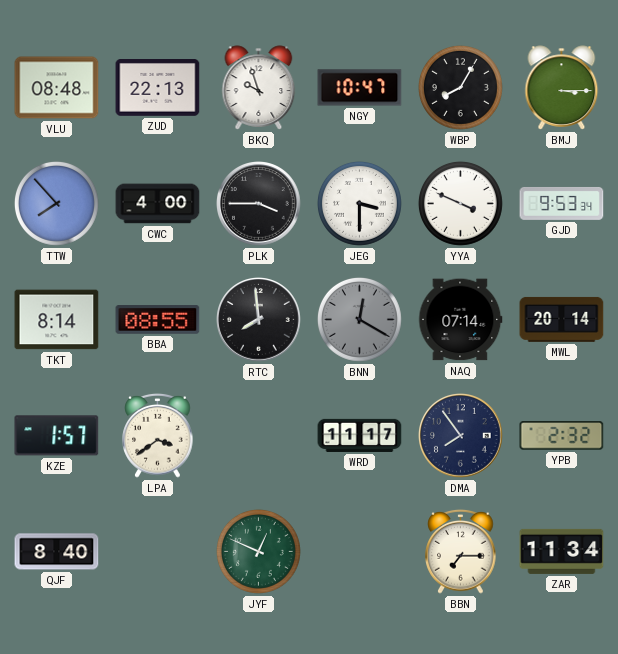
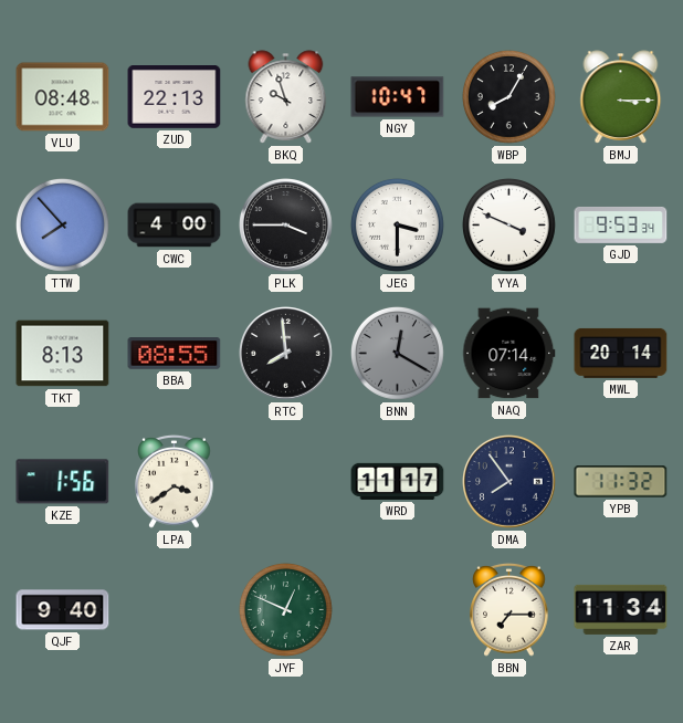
TKT: 8:14 -> 8:13 (63, 354)
KZE: 1:57 -> 1:56 (63, 482)
YPB: 2:32 -> 11:32 (621, 482)
QJF: 8:40 -> 9:40 (63, 610)
